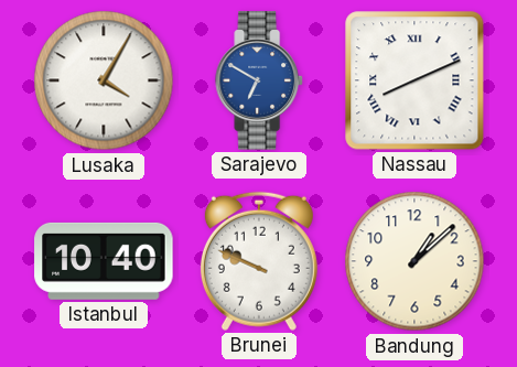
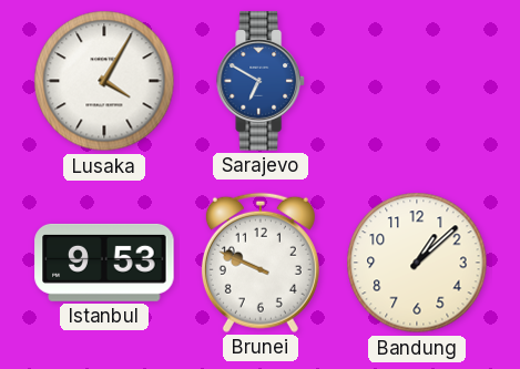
Nassau: 8:11 -> none (414, 80)
Istanbul: 10:40 -> 9:53 (104, 263)
